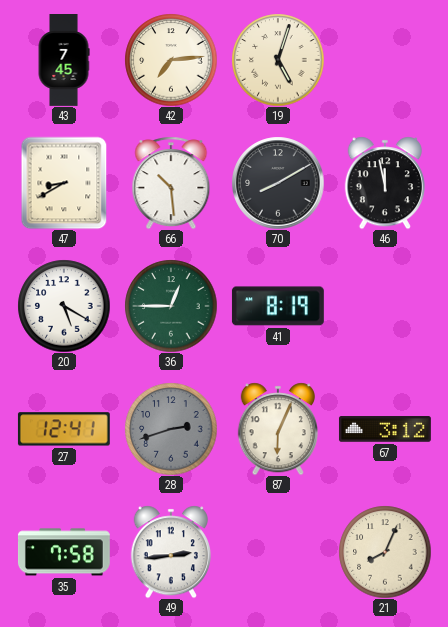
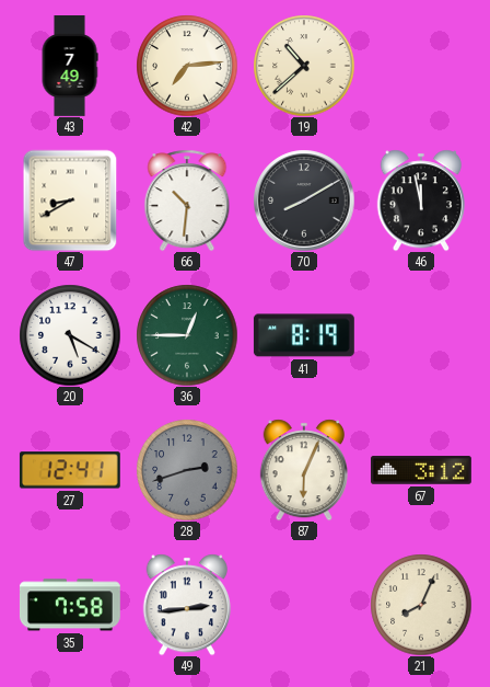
43: 7:45 -> 7:49 (70, 67)
19: 5:03 -> 10:38 (304, 66)
66: 10:29 -> 10:31 (187, 201)
